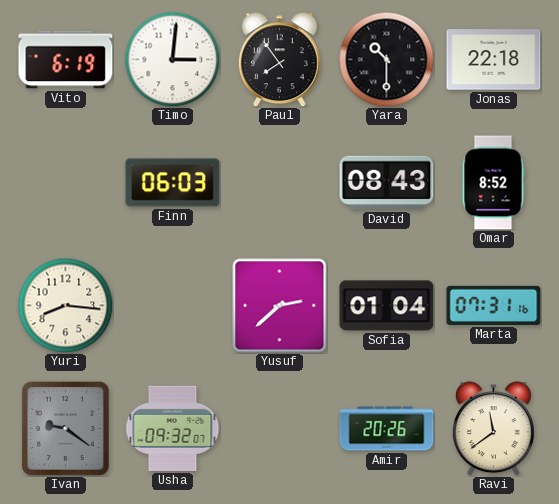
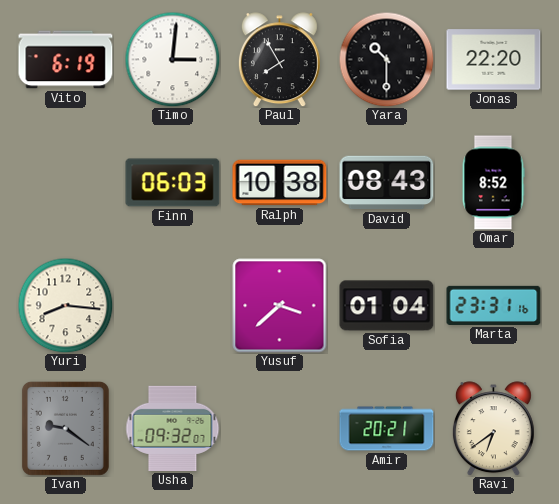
Paul: 7:54 -> 7:55 (279, 60)
Jonas: 22:18 -> 22:20 (494, 60)
Ralph: none -> 10:38 (280, 183)
Yusuf: 2:38 -> 3:38 (280, 306)
Marta: 07:31 -> 23:31 (494, 305)
Amir: 20:26 -> 20:21 (387, 429)
Ravi: 11:39 -> 6:39 (493, 429)
